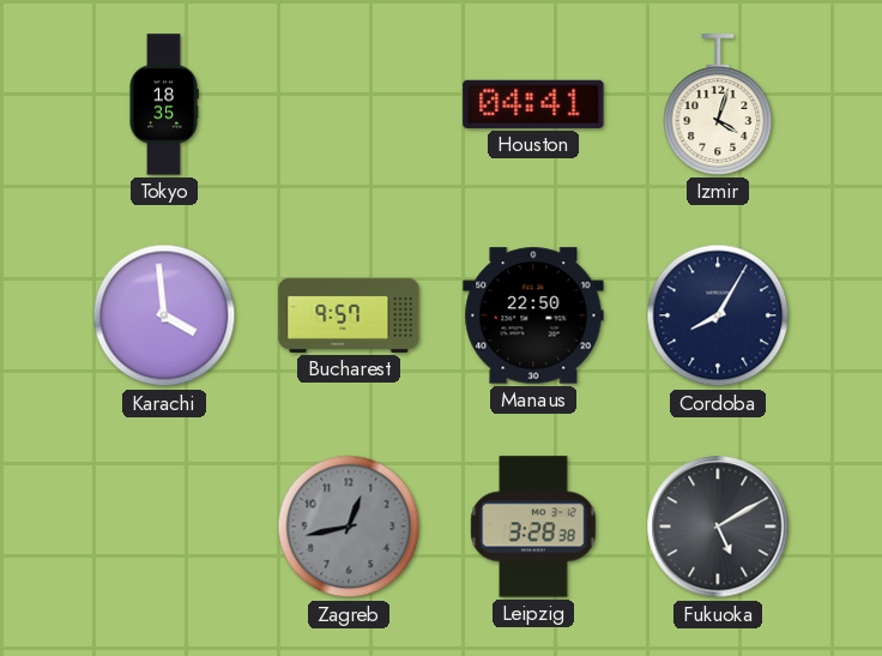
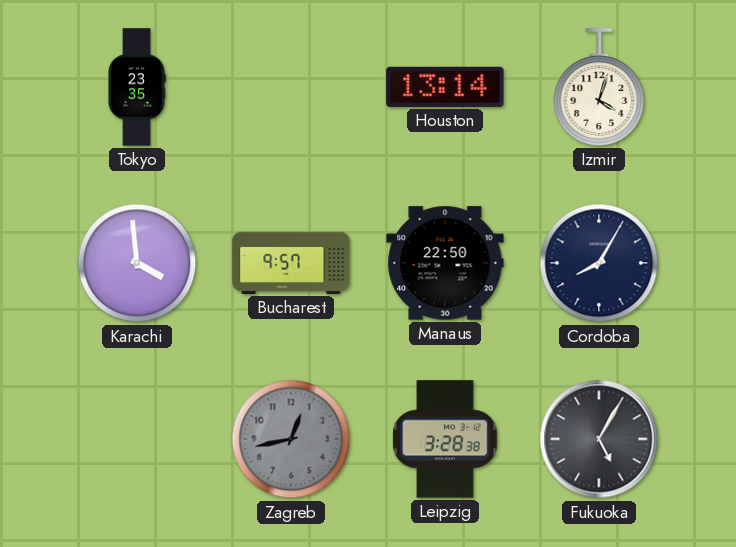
Tokyo: 18:35 -> 23:35 (137, 87)
Houston: 04:41 -> 13:14 (445, 87)
Fukuoka: 5:10 -> 5:05 (599, 439)
